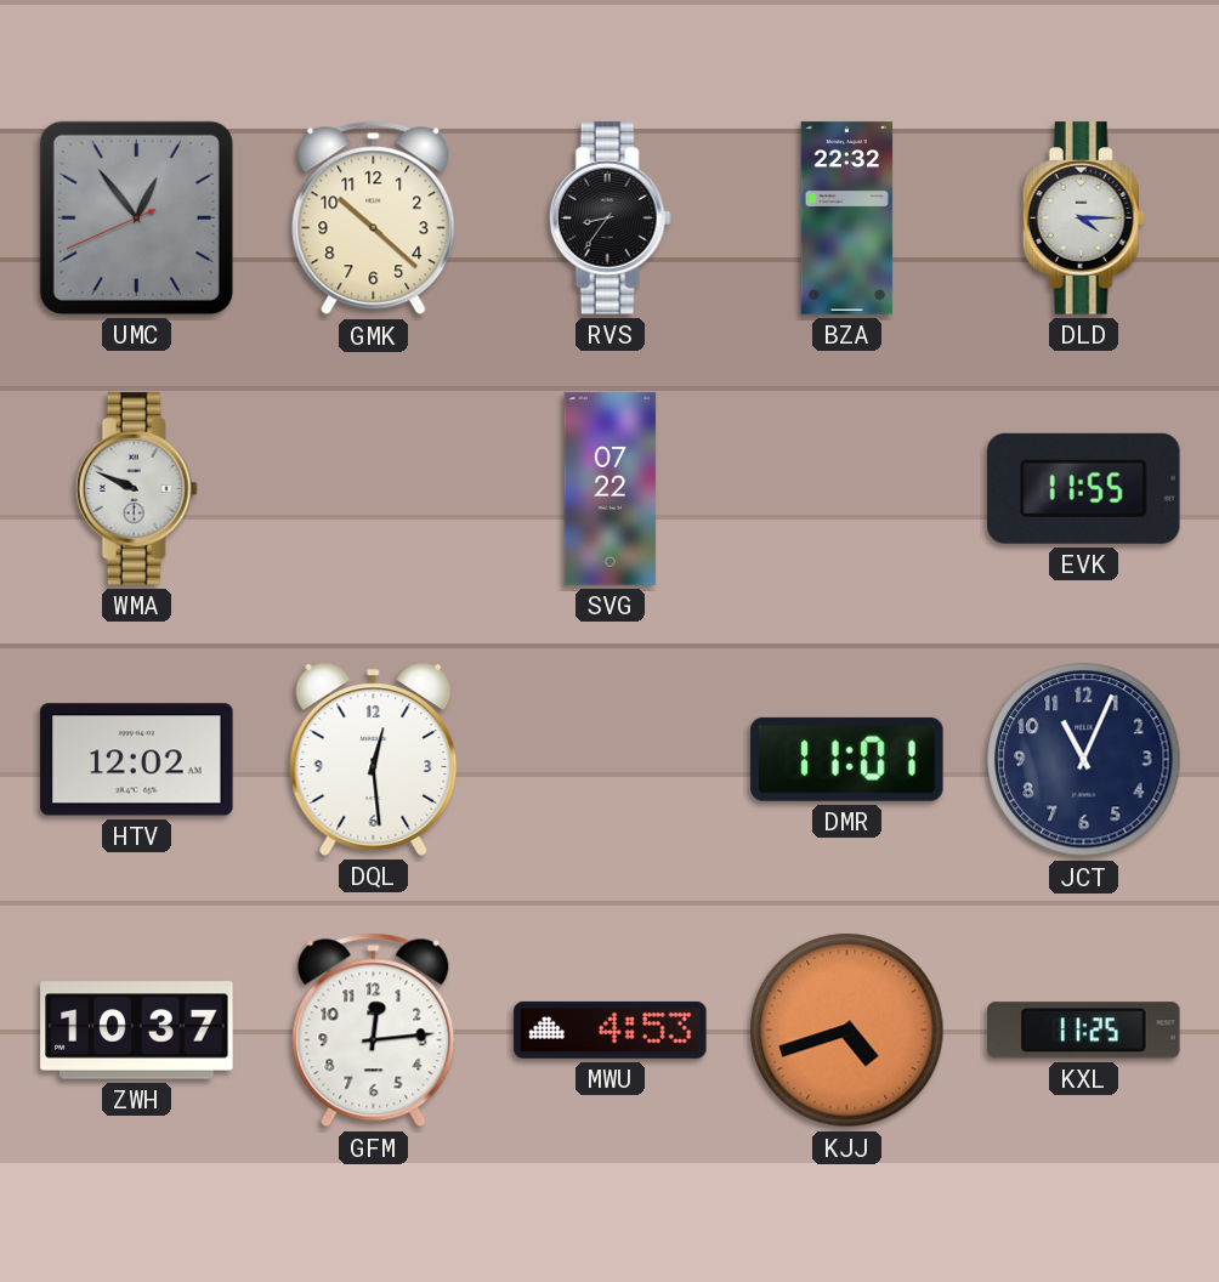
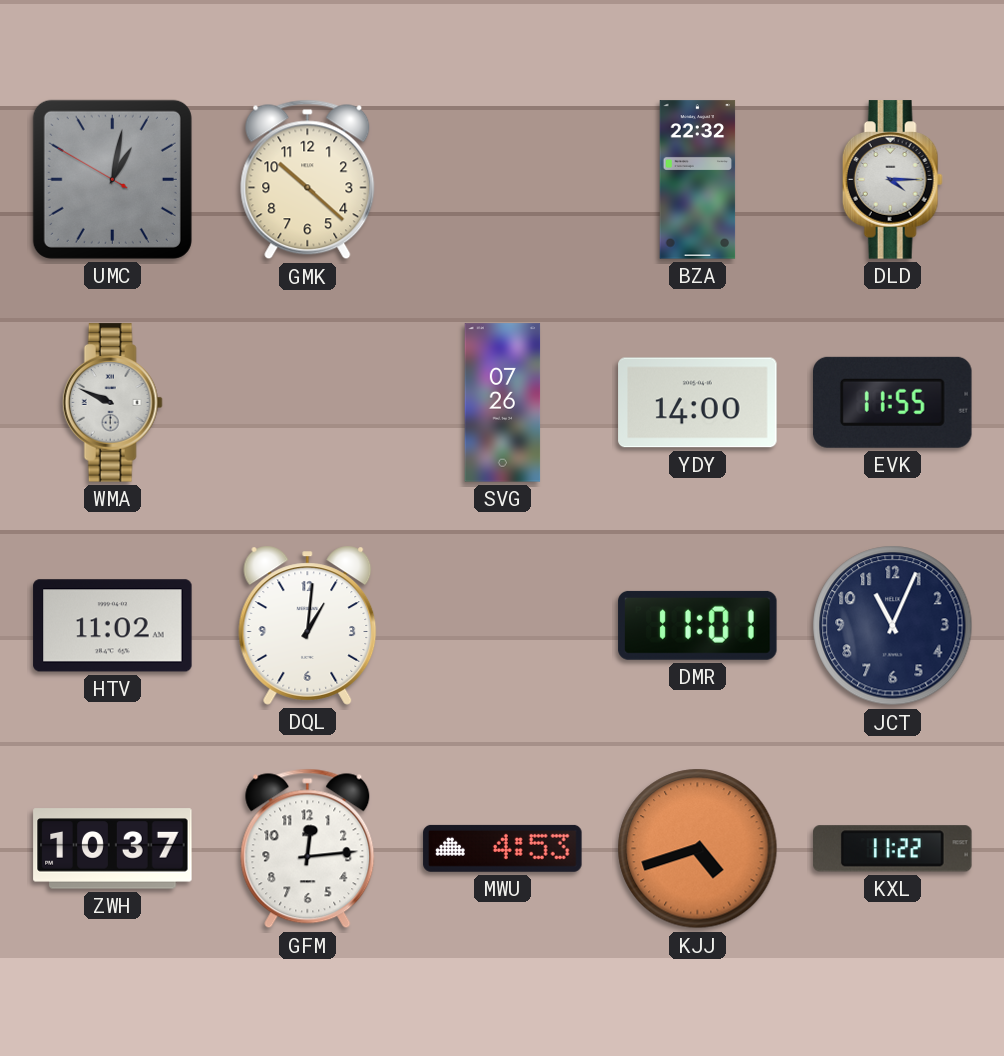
UMC: 12:53 -> 1:01 (112, 179)
RVS: 8:36 -> none (609, 219)
SVG: 07:22 -> 07:26 (503, 403)
YDY: none -> 14:00 (698, 403)
HTV: 12:02 -> 11:02 (113, 626)
DQL: 12:29 -> 1:01 (308, 625)
KXL: 11:25 -> 11:22 (893, 849)
